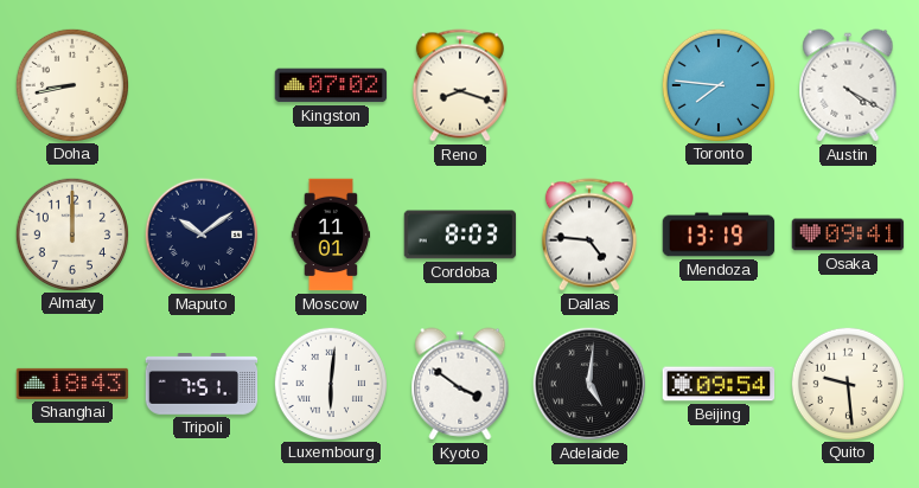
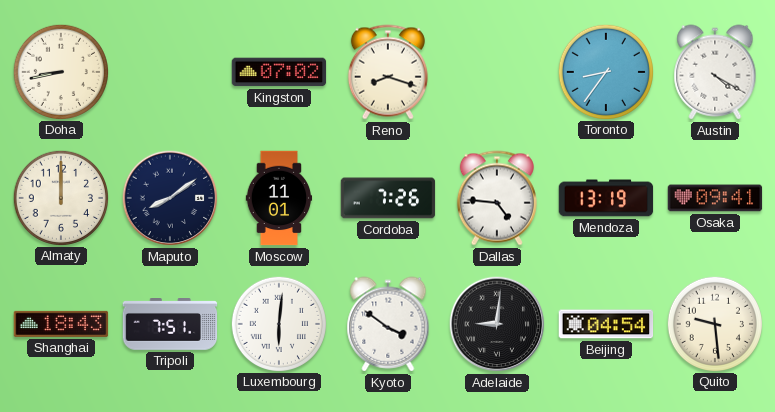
Toronto: 7:46 -> 8:36 (605, 71)
Maputo: 10:09 -> 8:09 (170, 198)
Cordoba: 8:03 -> 7:26 (388, 198)
Adelaide: 5:01 -> 9:01 (497, 324)
Beijing: 09:54 -> 04:54 (606, 324)
